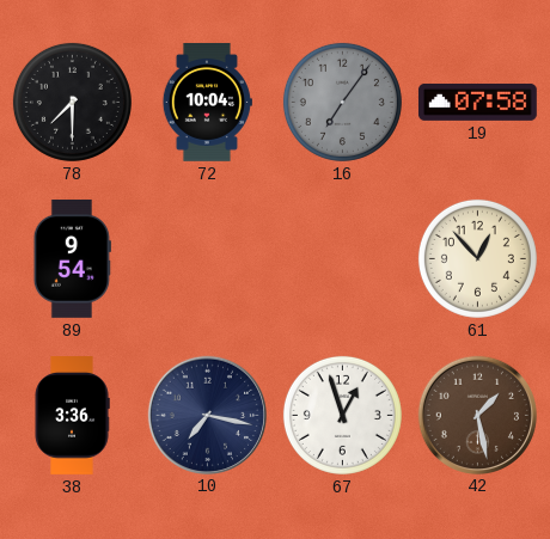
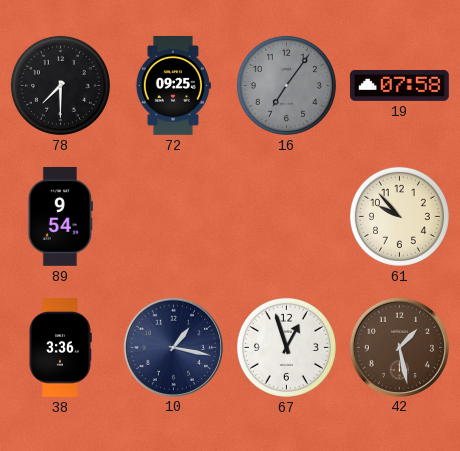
72: 10:04 -> 09:25 (173, 85)
61: 12:53 -> 9:53 (399, 216)
10: 7:17 -> 1:17 (173, 347)
